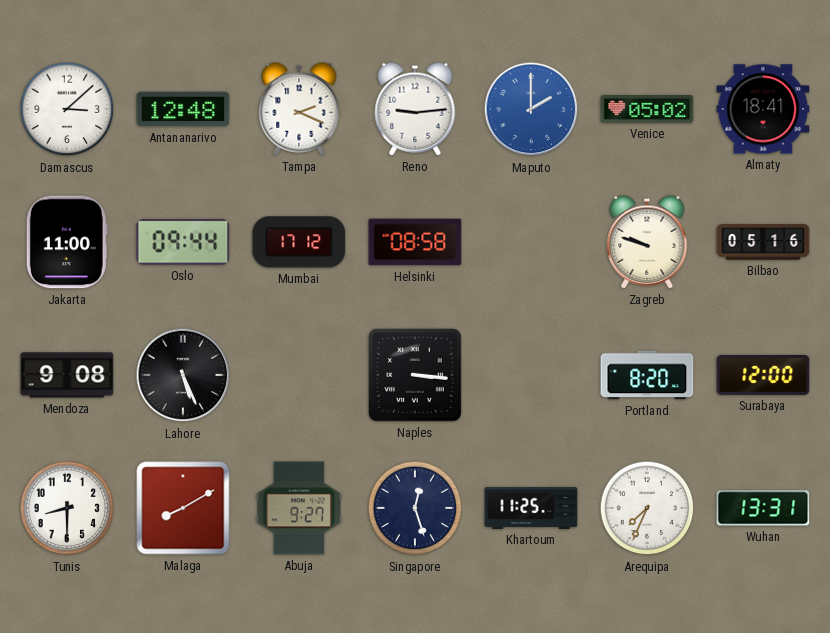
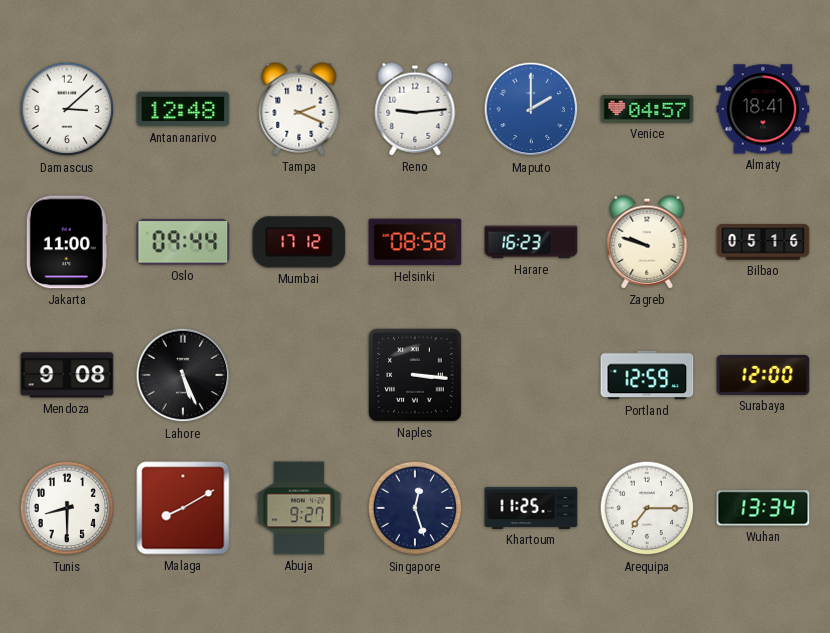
Venice: 05:02 -> 04:57 (647, 110)
Harare: none -> 16:23 (531, 242)
Portland: 8:20 -> 12:59 (647, 375)
Arequipa: 7:34 -> 7:15 (647, 508)
Wuhan: 13:31 -> 13:34 (763, 508)
